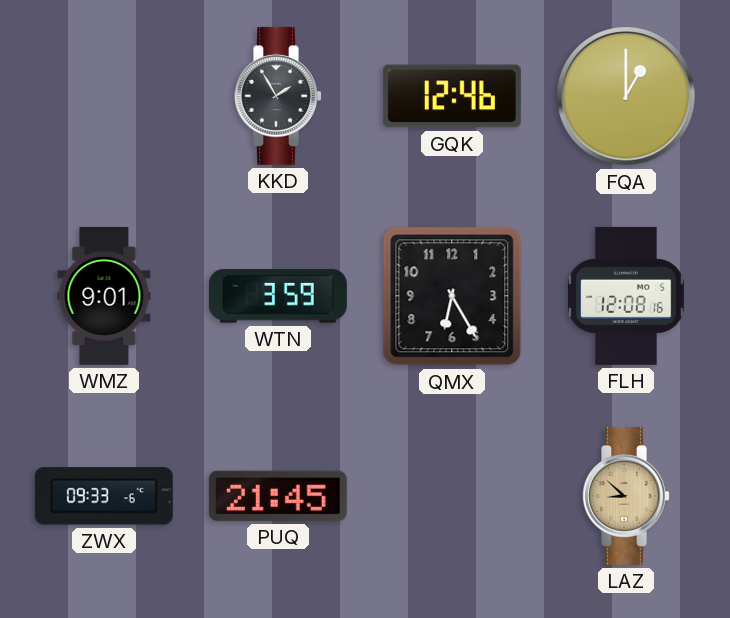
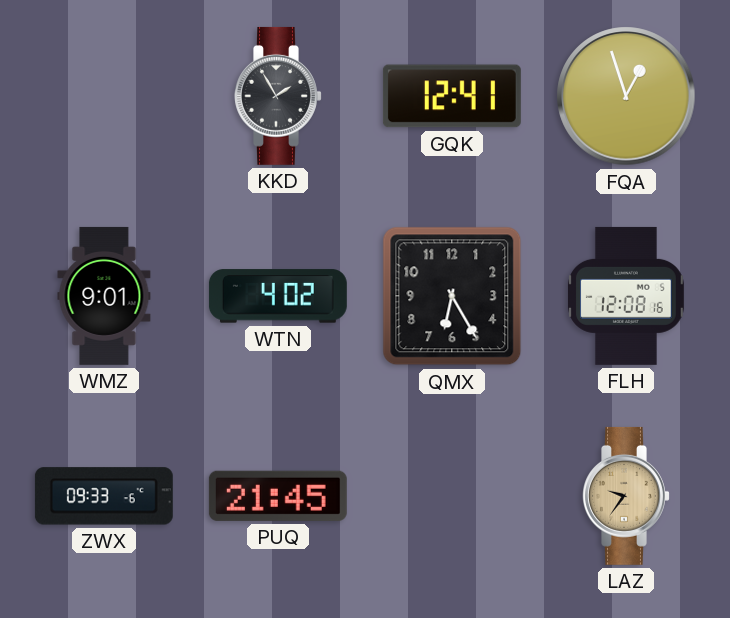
GQK: 12:46 -> 12:41 (452, 96)
FQA: 1:00 -> 12:57 (626, 96)
WTN: 3:59 -> 4:02 (278, 296)
LAZ: 8:52 -> 9:36 (626, 496)
